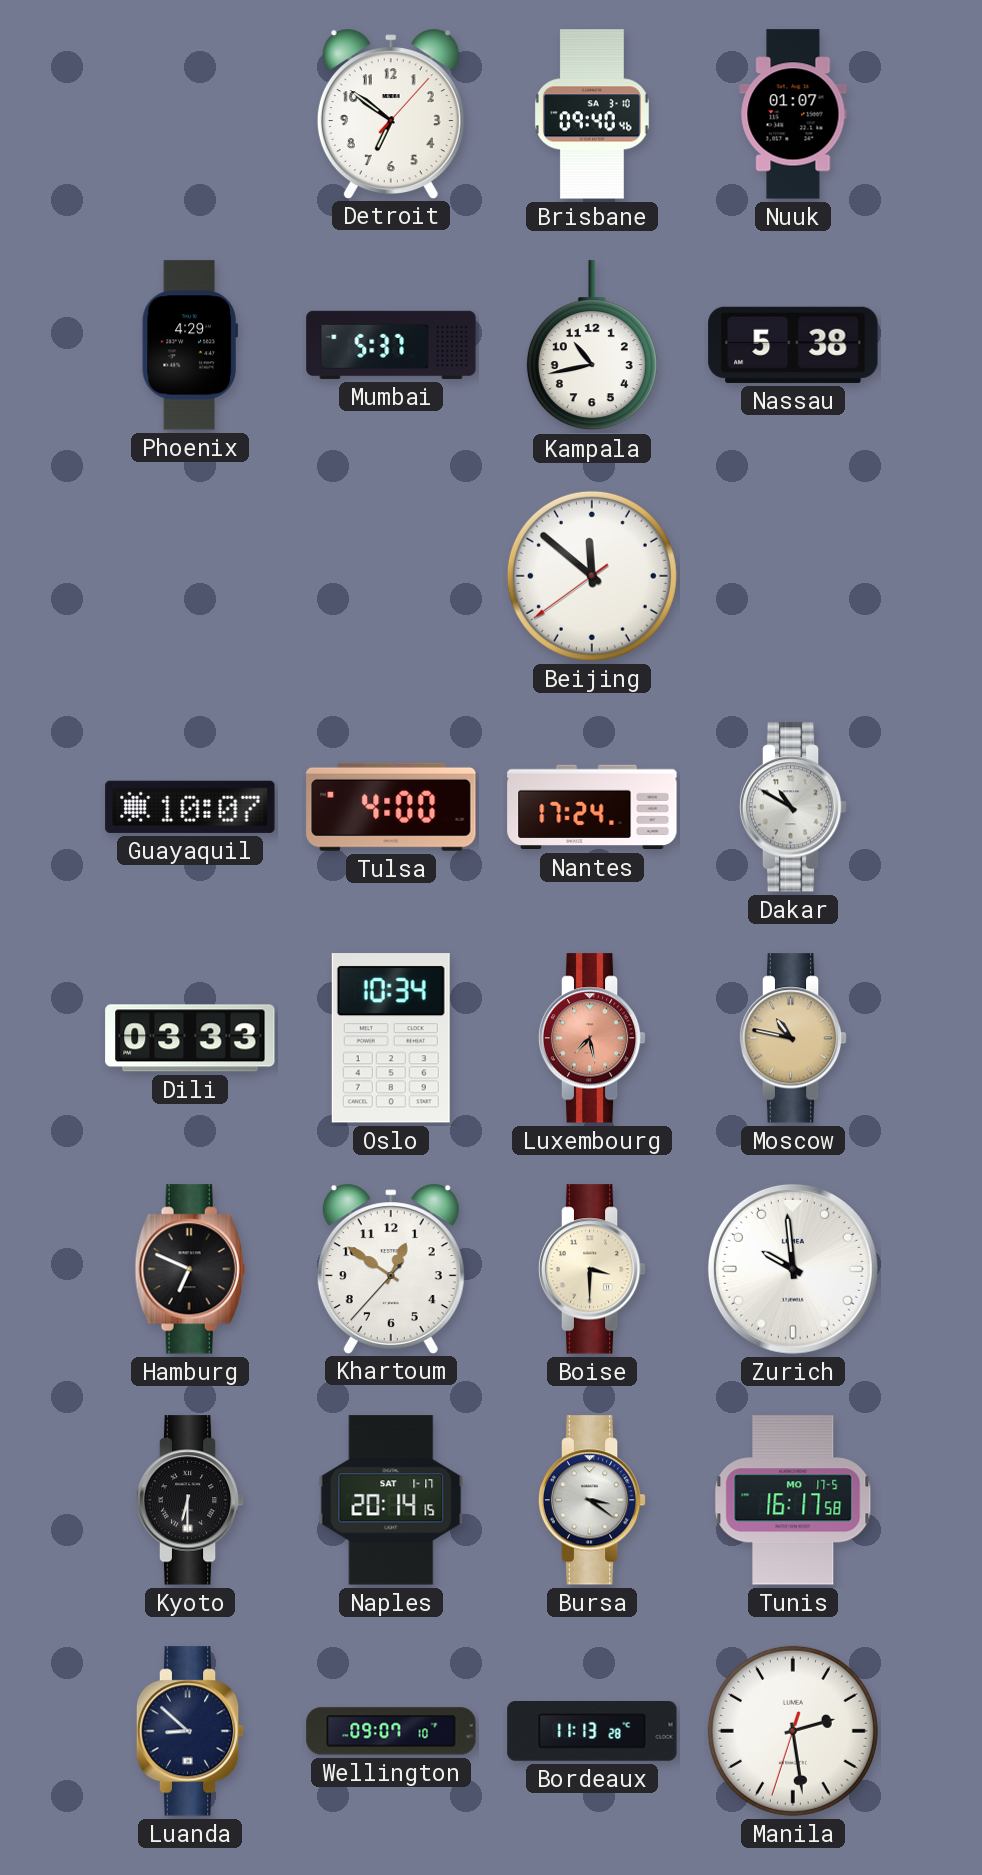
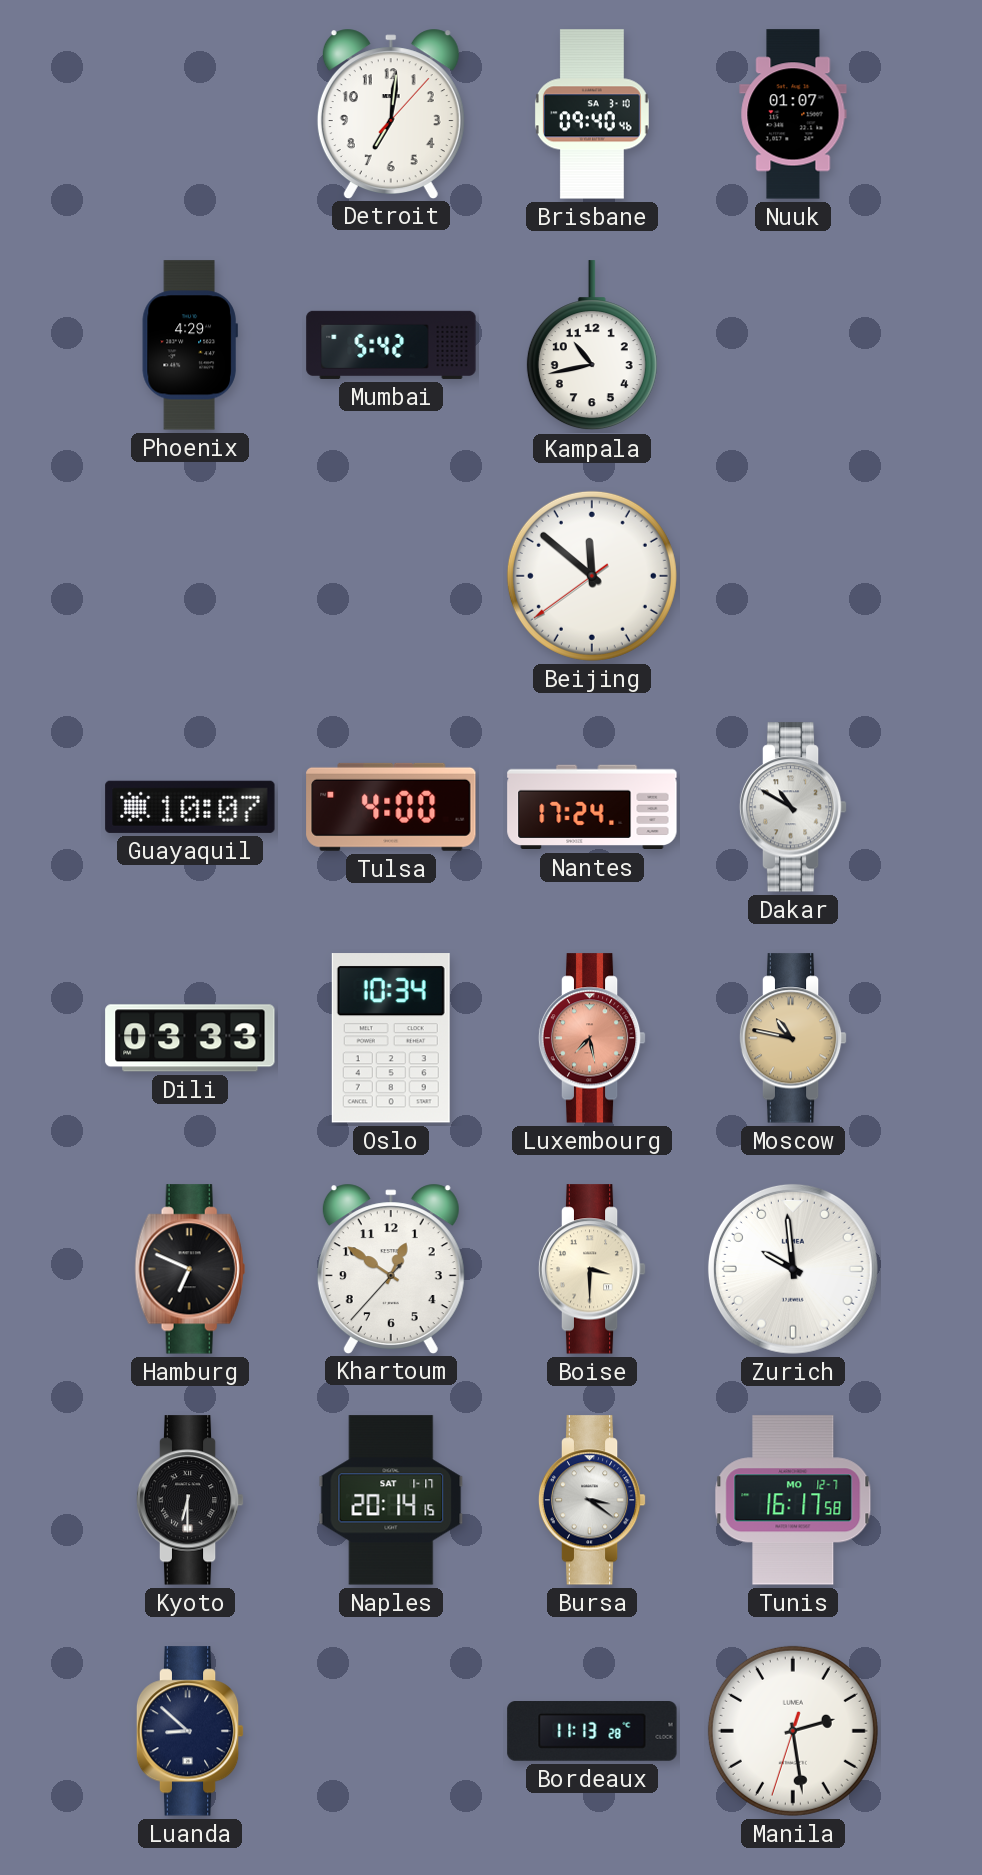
Detroit: 6:51 -> 7:01 (391, 113)
Mumbai: 5:37 -> 5:42 (391, 345)
Nassau: 5:38 -> none (793, 345)
Tunis date: MO 17-5 -> MO 12-7 (793, 1500)
Wellington: 09:07 -> none (391, 1731)
